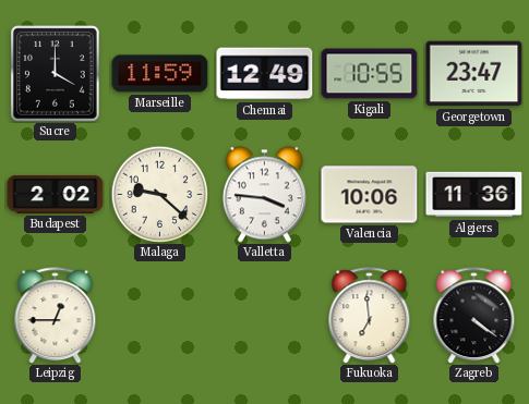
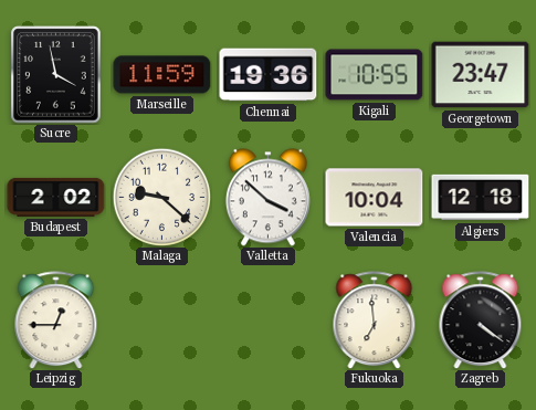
Sucre: 4:00 -> 3:58 (56, 75)
Chennai: 12:49 -> 19:36 (269, 75)
Valletta: 3:46 -> 3:52 (267, 198)
Valencia: 10:06 -> 10:04 (375, 198)
Algiers: 11:36 -> 12:18 (481, 198)
